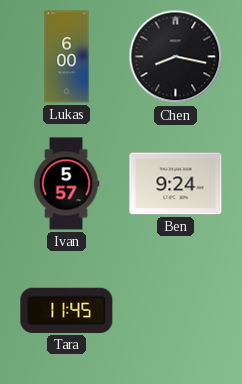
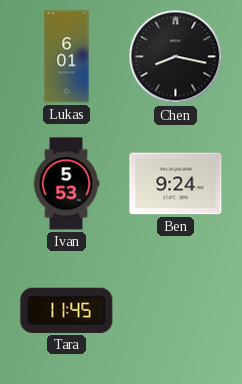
Lukas: 6:00 -> 6:01 (67, 57)
Ivan: 5:57 -> 5:53 (66, 184)
